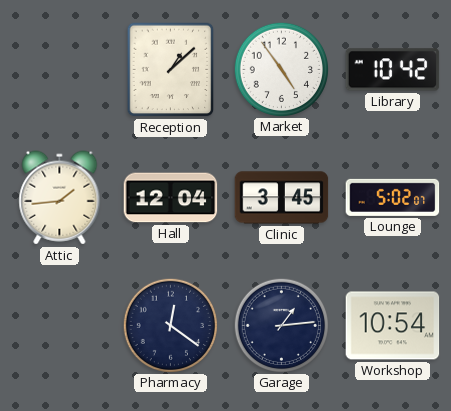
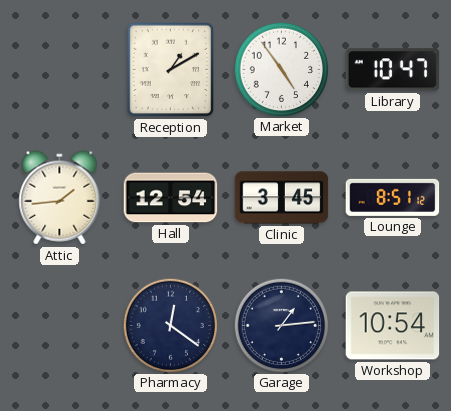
Reception: 1:08 -> 1:10 (171, 70)
Library: 10:42 -> 10:47 (393, 70)
Hall: 12:04 -> 12:54 (171, 198)
Lounge: 5:02 -> 8:51 (393, 197)
